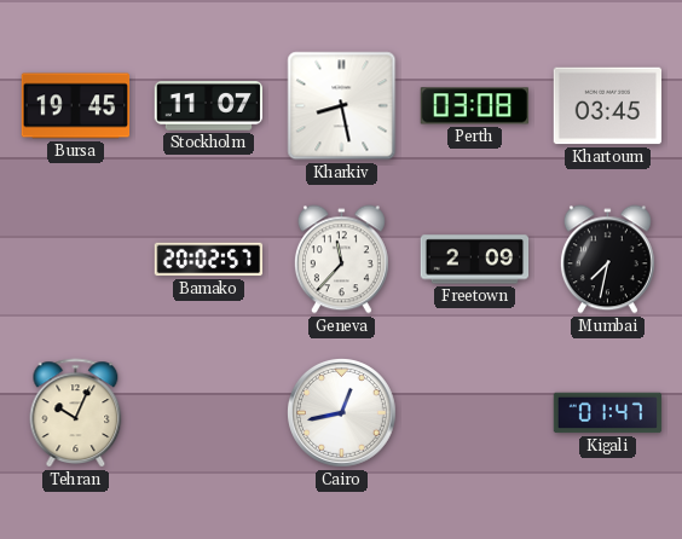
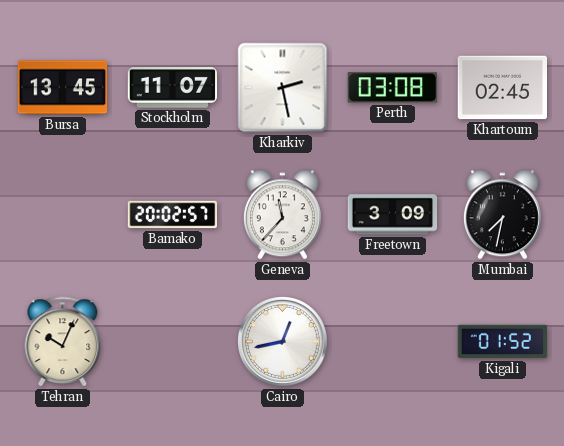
Bursa: 19:45 -> 13:45 (63, 88)
Kharkiv: 8:28 -> 2:28 (283, 88)
Khartoum: 03:45 -> 02:45 (502, 88)
Freetown: 2:09 -> 3:09 (393, 215)
Kigali: 01:47 -> 01:52 (503, 342)
